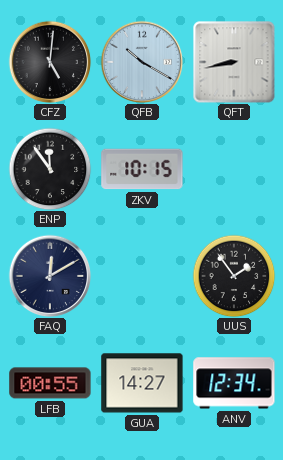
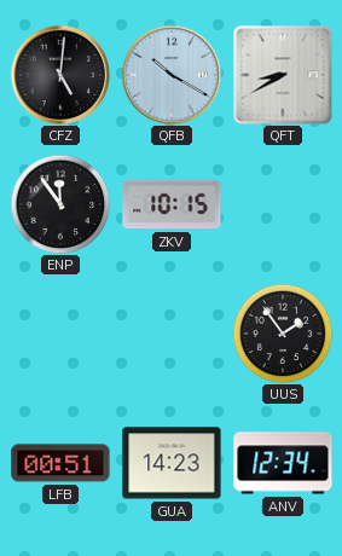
QFT: 8:43 -> 8:40 (283, 75)
FAQ: 12:10 -> none (50, 276)
LFB: 00:55 -> 00:51 (60, 463)
GUA: 14:27 -> 14:23 (172, 463)
